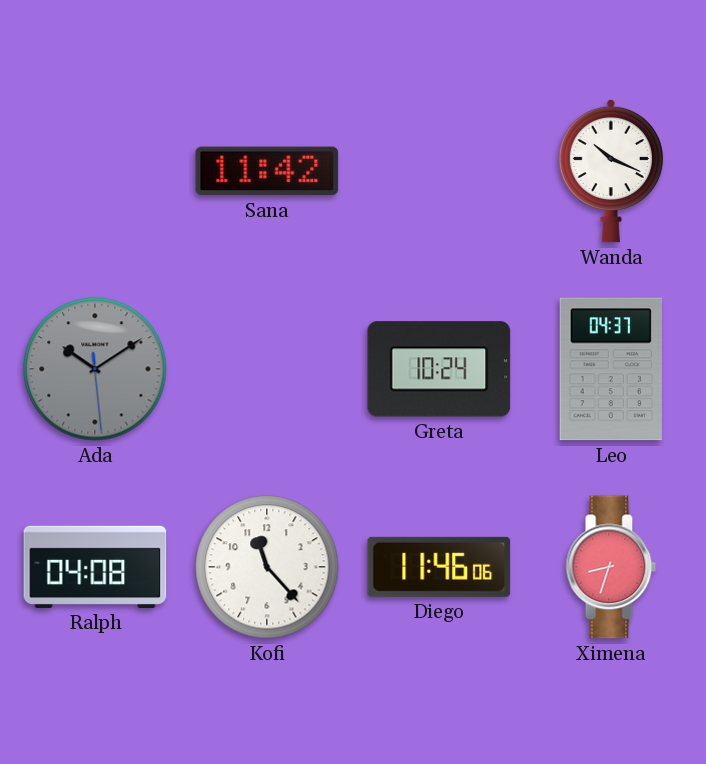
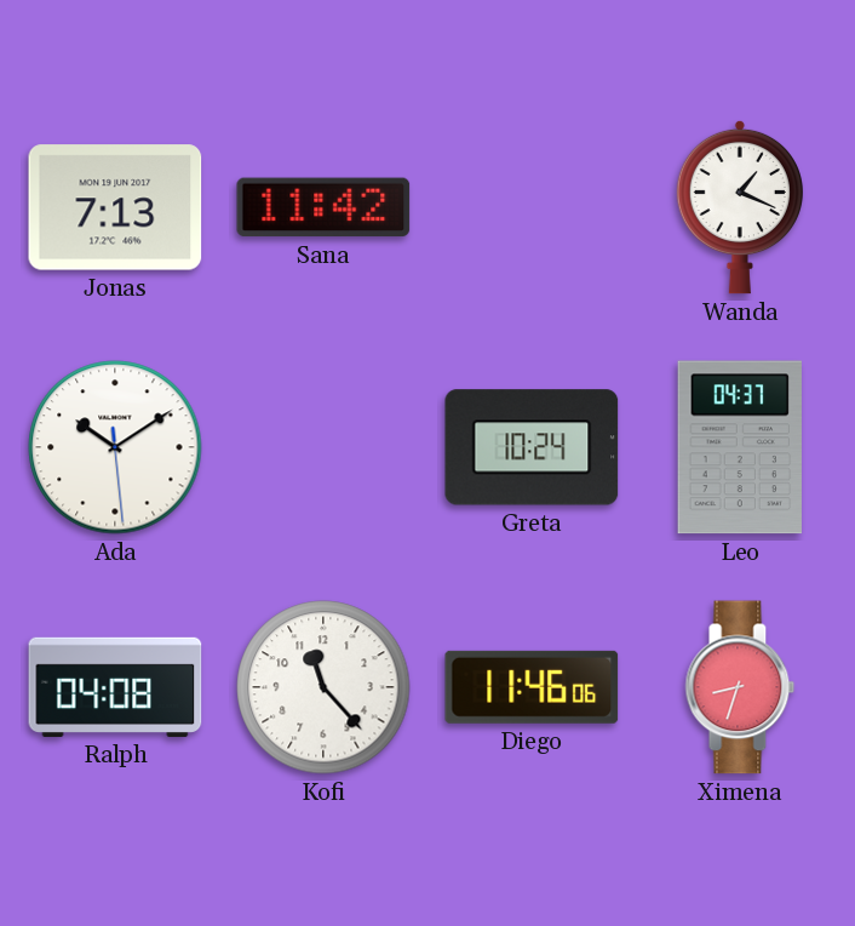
Jonas: none -> 7:13 (115, 207)
Wanda: 10:19 -> 1:19 (740, 207)
Ada dial: grey -> white (115, 447)
